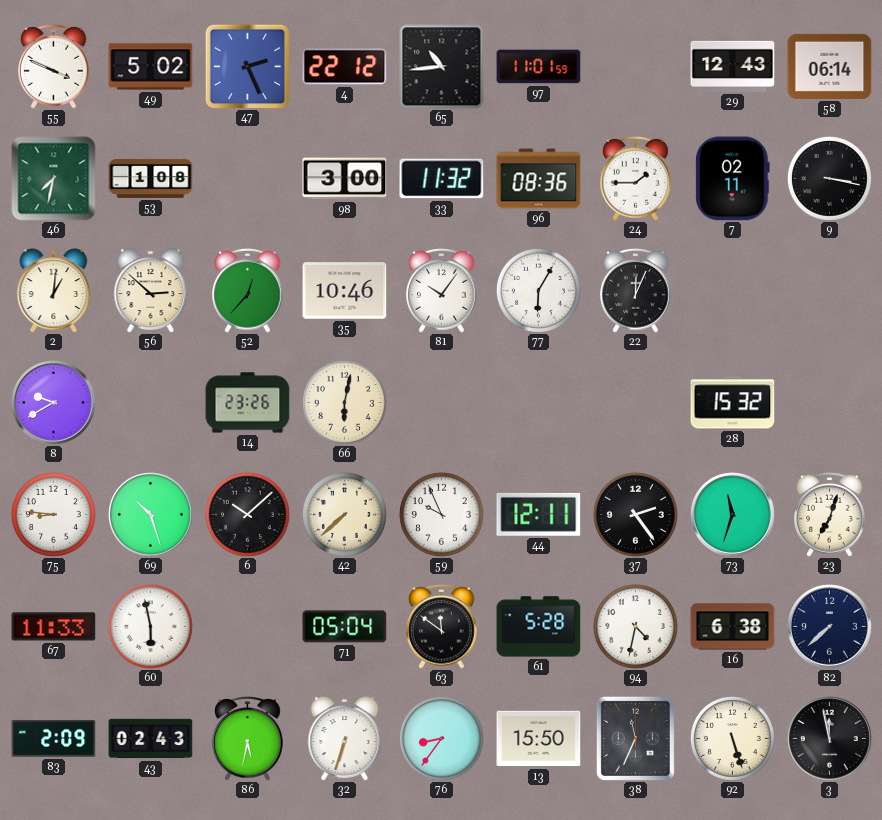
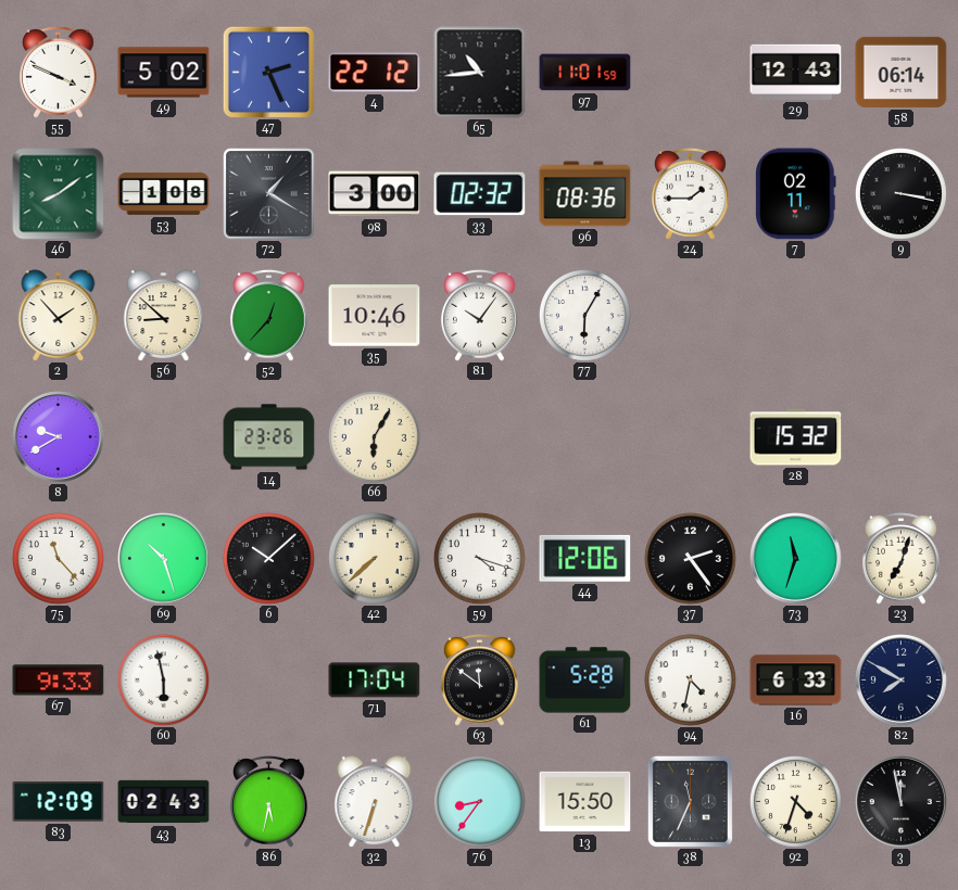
46: 7:32 -> 8:09 (59, 194)
72: none -> 1:20 (269, 194)
33: 11:32 -> 02:32 (480, 194)
2: 1:01 -> 1:53 (59, 316)
56: 2:52 -> 8:52 (164, 316)
22: 12:04 -> none (636, 290)
66: 6:02 -> 6:05 (374, 436)
75: 8:46 -> 11:23 (58, 558)
59: 9:56 -> 4:18 (479, 558)
44: 12:11 -> 12:06 (585, 558)
67: 11:33 -> 9:33 (59, 681)
71: 05:04 -> 17:04 (375, 681)
16: 6:38 -> 6:33 (796, 681)
82: 7:38 -> 7:50 (902, 681)
83: 2:09 -> 12:09 (59, 802)
92: 5:27 -> 4:33 (795, 801)
